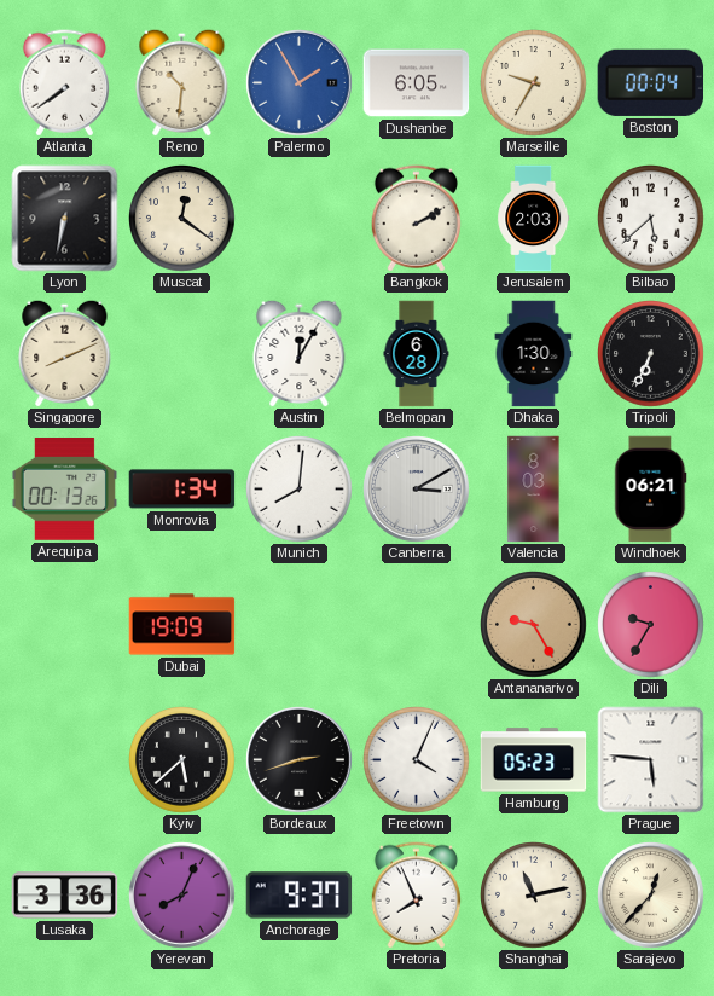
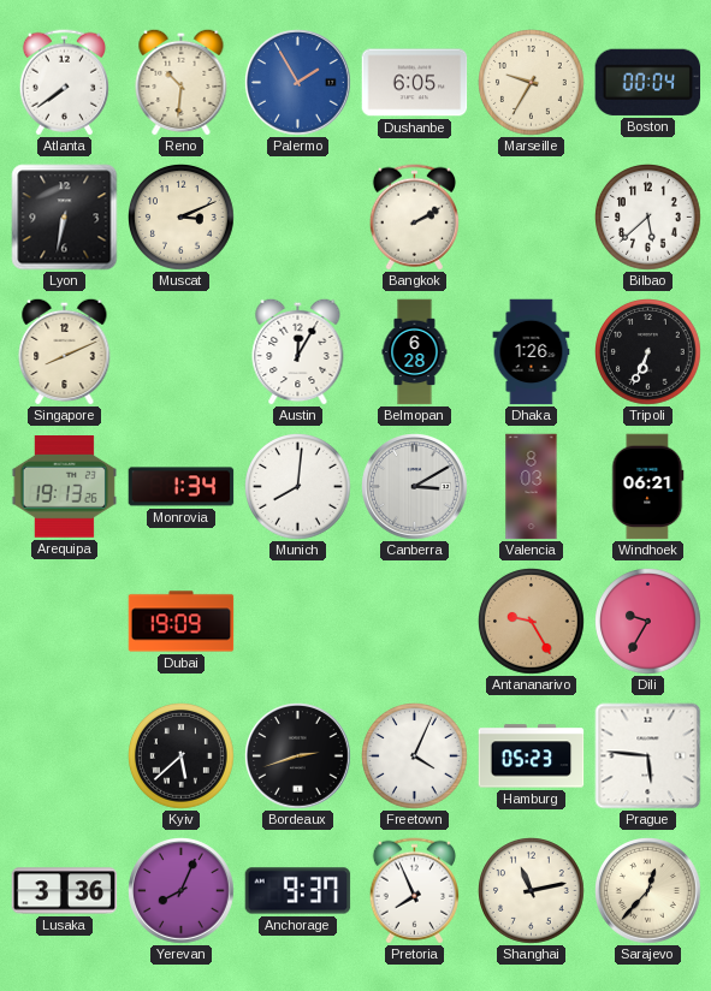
Muscat: 12:21 -> 3:11 (182, 218)
Jerusalem: 2:03 -> none (534, 219)
Dhaka: 1:30 -> 1:26 (532, 352)
Arequipa: 00:13 -> 19:13 (65, 487)
